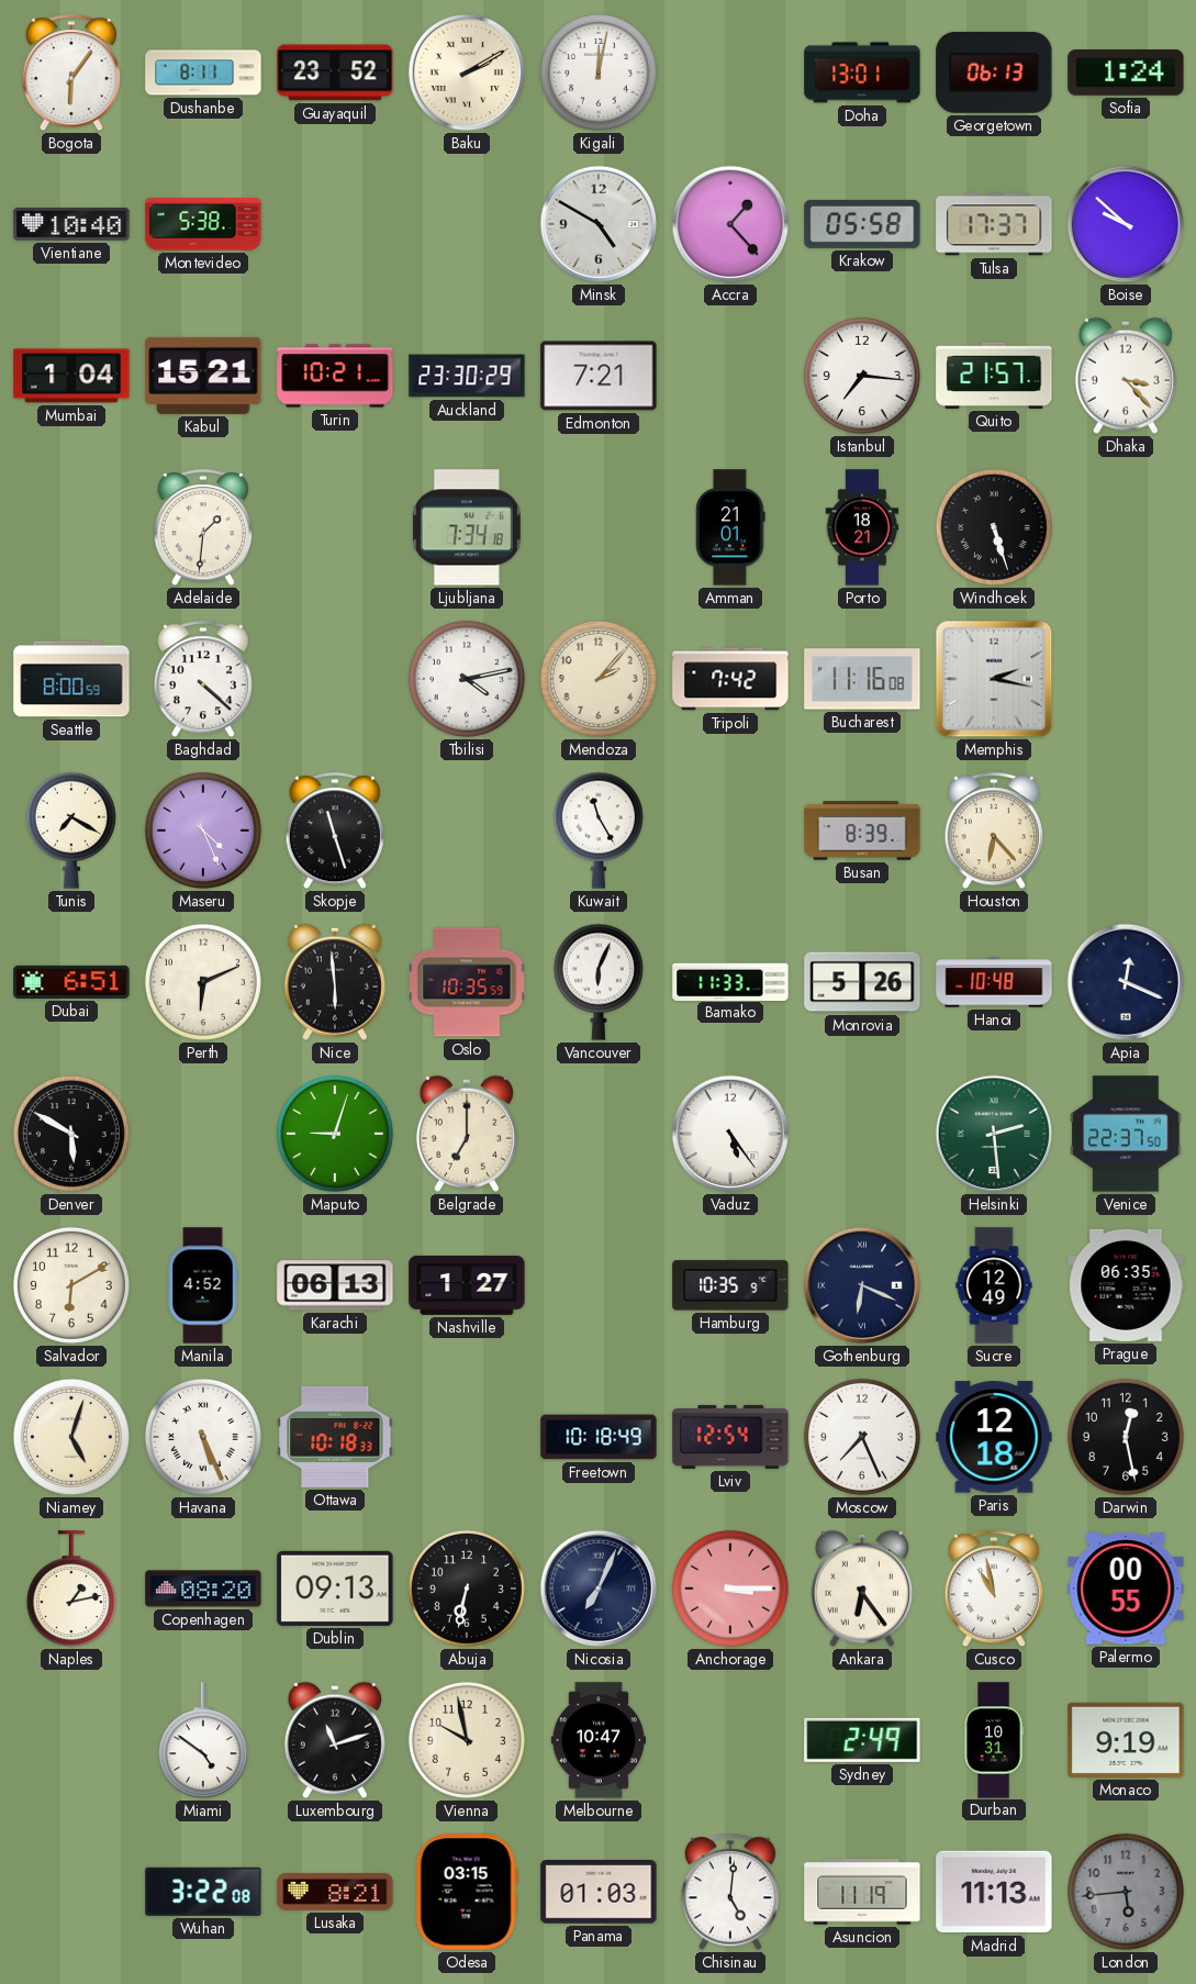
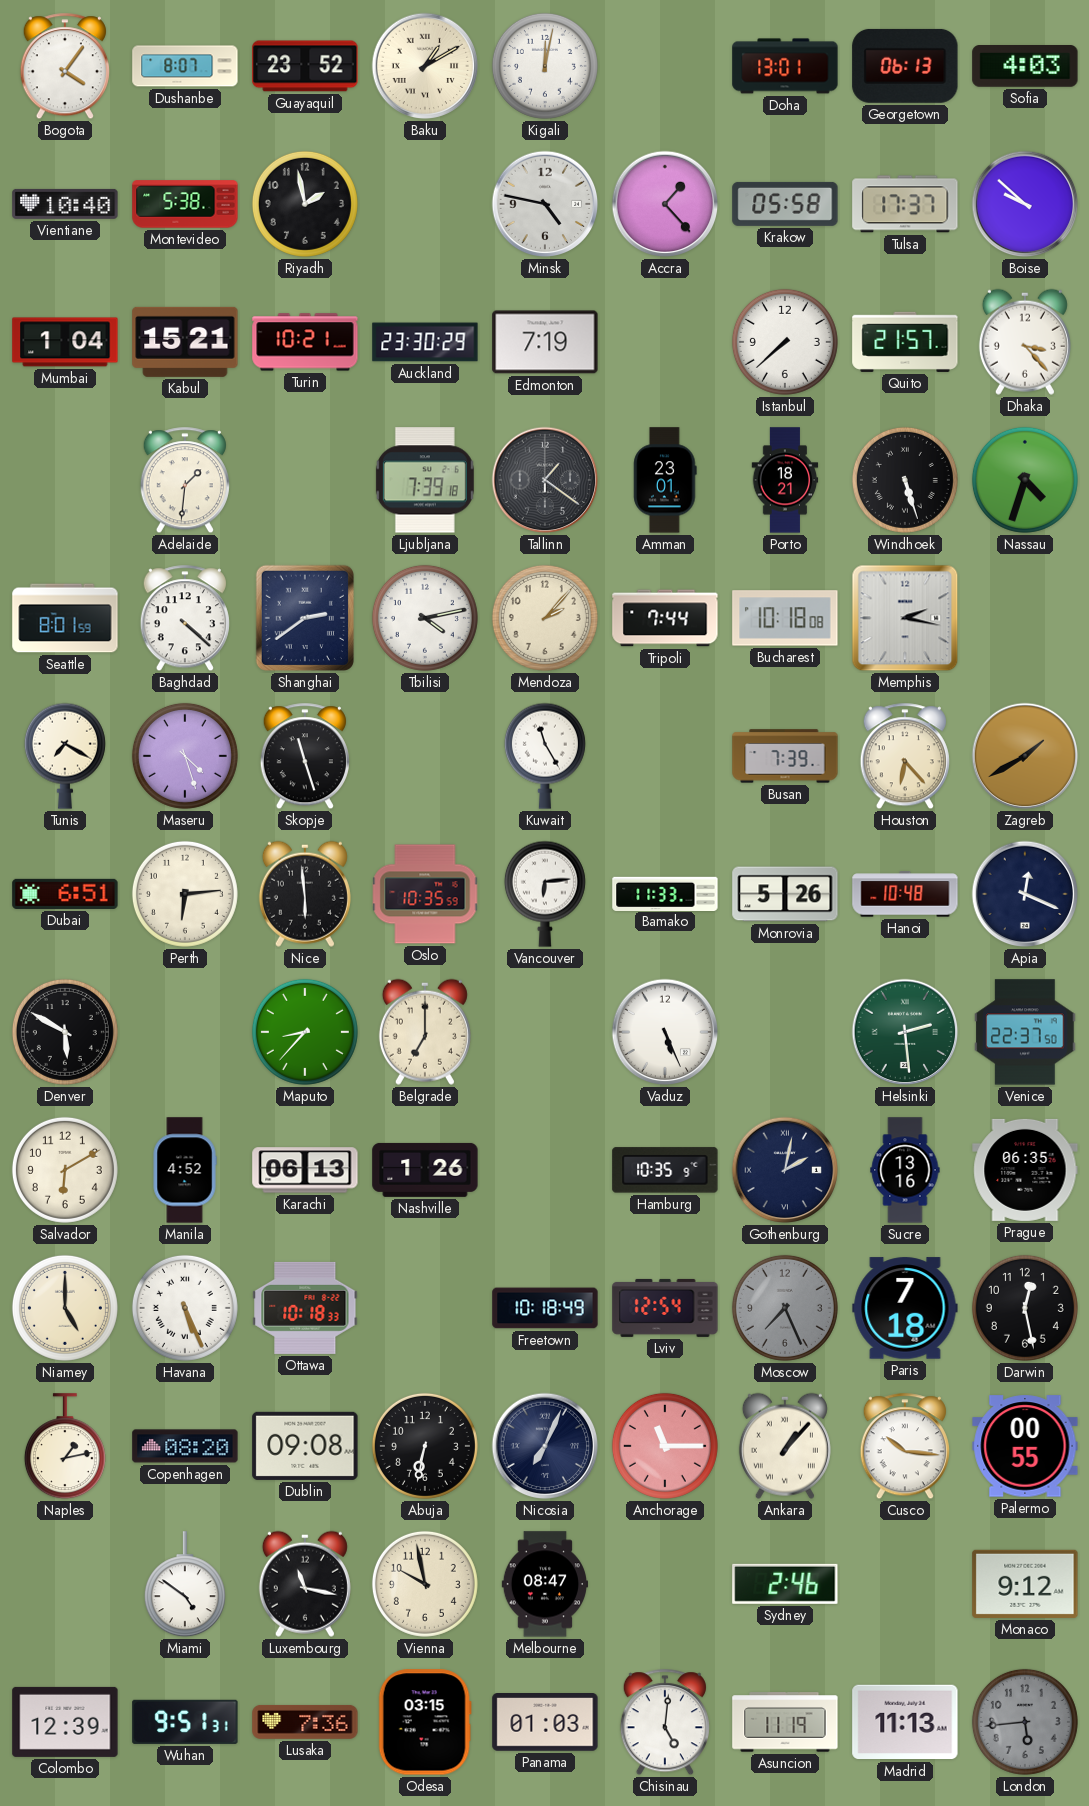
Bogota: 6:06 -> 4:06 (65, 67)
Dushanbe: 8:11 -> 8:07 (185, 66)
Baku: 2:10 -> 1:10 (425, 66)
Sofia: 1:24 -> 4:03 (1025, 67)
Riyadh: none -> 1:58 (305, 204)
Minsk: 4:50 -> 4:47 (545, 204)
Edmonton: 7:21 -> 7:19 (545, 342)
Istanbul: 7:16 -> 7:38 (785, 342)
Ljubljana: 7:34 -> 7:39 (425, 480)
Tallinn: none -> 1:21 (545, 480)
Amman: 21:01 -> 23:01 (665, 480)
Nassau: none -> 4:33 (1025, 480)
Seattle: 8:00 -> 8:01 (65, 618)
Shanghai: none -> 2:39 (305, 618)
Tripoli: 7:42 -> 7:44 (665, 618)
Bucharest: 11:16 -> 10:18 (785, 618)
Maseru: 4:26 -> 4:27 (185, 756)
Busan: 8:39 -> 7:39 (785, 756)
Zagreb: none -> 1:40 (1025, 756)
Perth: 6:11 -> 6:14 (185, 894)
Vancouver: 6:04 -> 6:14 (545, 894)
Maputo: 9:03 -> 8:37 (305, 1032)
Vaduz: 5:24 -> 5:26 (665, 1032)
Nashville: 1:27 -> 1:26 (425, 1170)
Gothenburg: 6:19 -> 2:02 (785, 1170)
Sucre: 12:49 -> 13:16 (905, 1170)
Niamey: 5:03 -> 5:00 (65, 1308)
Moscow dial: white -> grey (785, 1308)
Paris: 12:18 -> 7:18 (905, 1308)
Dublin: 09:13 -> 09:08 (305, 1446)
Anchorage: 3:15 -> 11:15 (665, 1446)
Ankara: 6:24 -> 1:07 (785, 1446)
Cusco: 10:58 -> 10:16 (905, 1447)
Luxembourg: 11:12 -> 11:17 (305, 1584)
Melbourne: 10:47 -> 08:47 (544, 1584)
Sydney: 2:49 -> 2:46 (785, 1584)
Durban: 10:31 -> none (993, 1740)
Monaco: 9:19 -> 9:12 (1025, 1584)
Colombo: none -> 12:39 (65, 1722)
Wuhan: 3:22 -> 9:51 (185, 1722)
Lusaka: 8:21 -> 7:36 (305, 1722)
